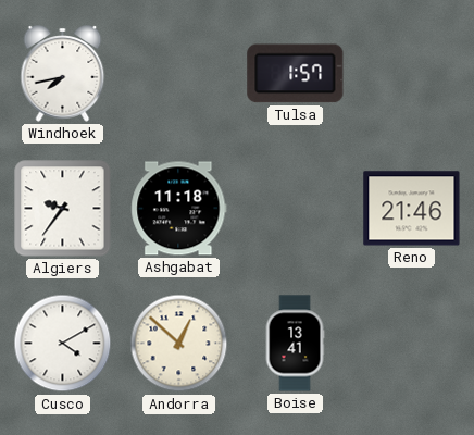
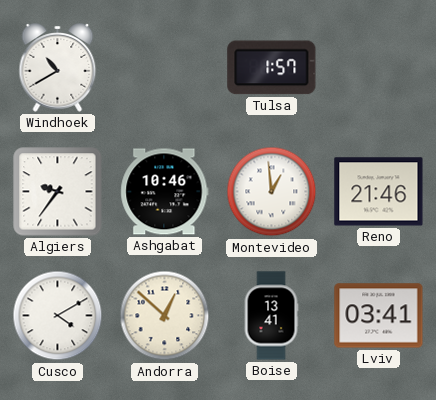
Windhoek: 7:43 -> 10:40 (58, 68)
Ashgabat: 11:18 -> 10:46 (165, 192)
Montevideo: none -> 12:59 (272, 192)
Lviv: none -> 03:41 (379, 316)
